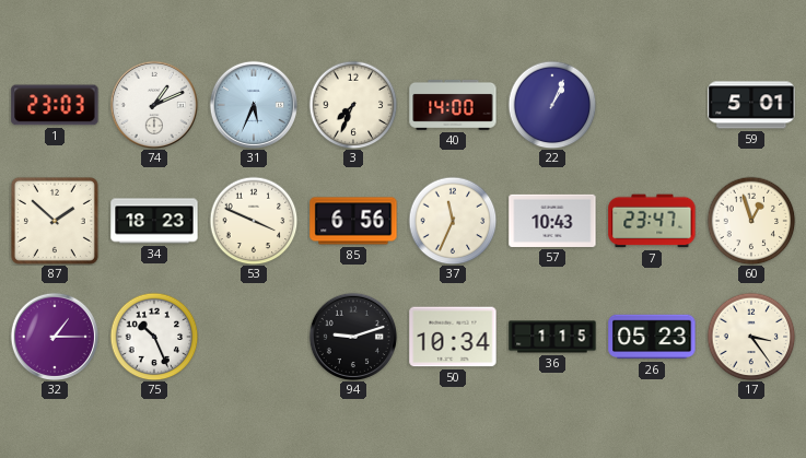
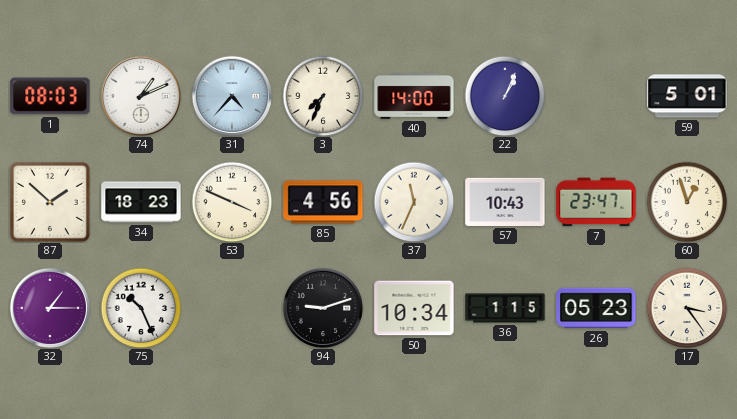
1: 23:03 -> 08:03 (50, 96)
31: 5:34 -> 4:37 (231, 95)
85: 6:56 -> 4:56 (323, 202)
